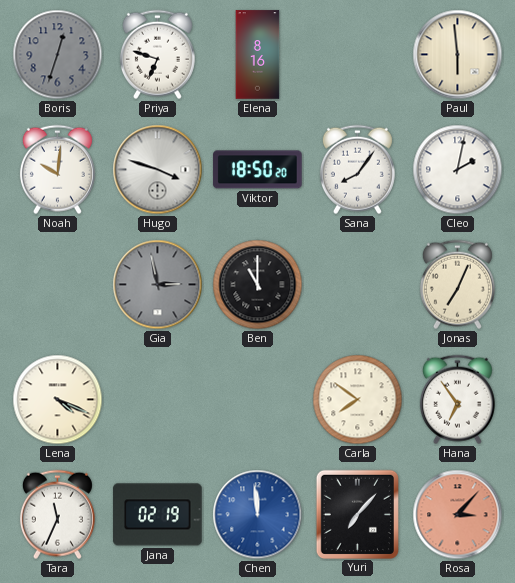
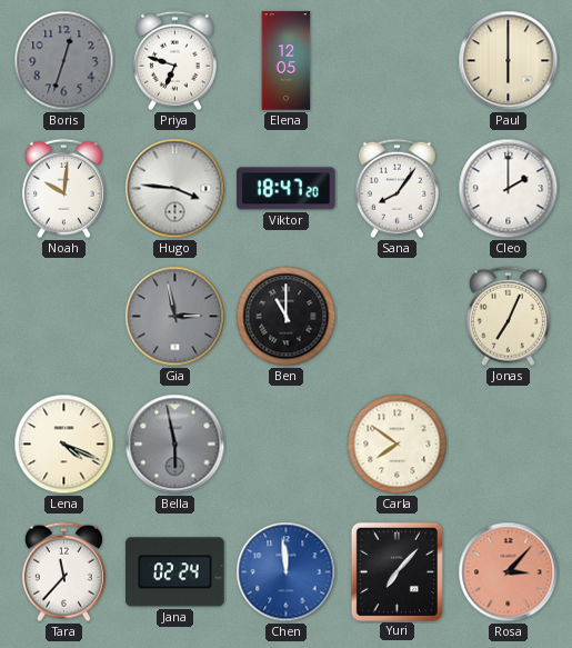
Elena: 8:16 -> 12:05 (287, 61)
Paul: 5:59 -> 6:00 (509, 61)
Hugo: 3:48 -> 3:46 (175, 189)
Viktor: 18:50 -> 18:47 (287, 189)
Cleo: 2:02 -> 2:00 (509, 189)
Bella: none -> 5:58 (175, 445)
Hana: 6:54 -> none (457, 400)
Tara: 11:34 -> 11:37 (63, 572)
Jana: 02:19 -> 02:24 (175, 572)
